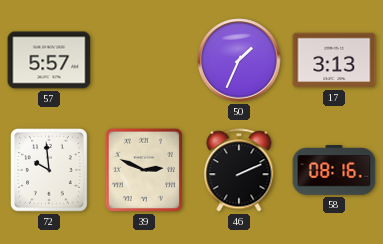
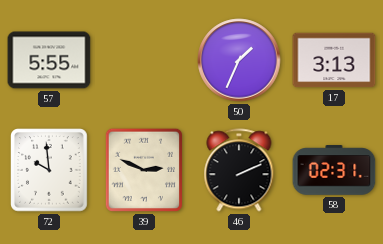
57: 5:57 -> 5:55 (49, 60)
58: 08:16 -> 02:31 (334, 170)
